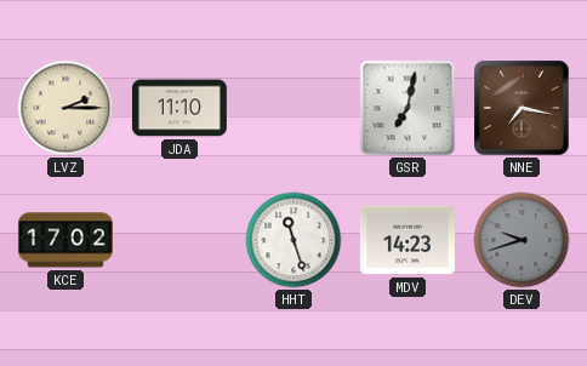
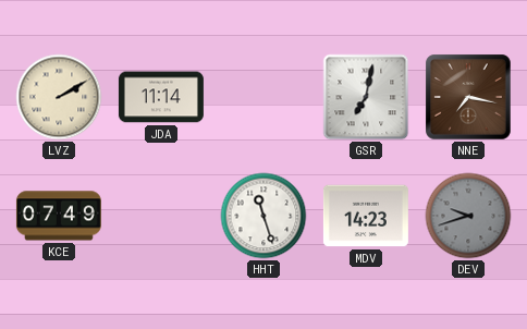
LVZ: 2:15 -> 2:10 (59, 97)
JDA: 11:10 -> 11:14 (161, 97)
KCE: 17:02 -> 07:49 (59, 216)
